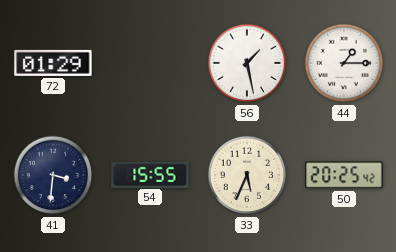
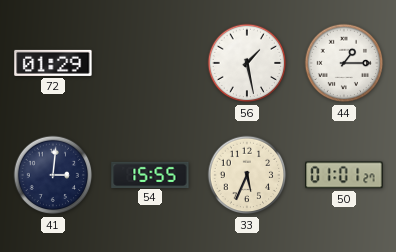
41: 3:31 -> 3:01 (53, 175)
50: 20:25 -> 01:01 (344, 175)
